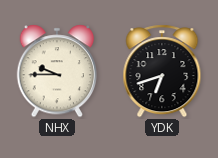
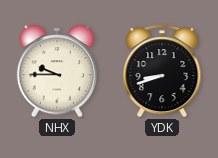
YDK: 6:42 -> 8:42 (162, 71)
